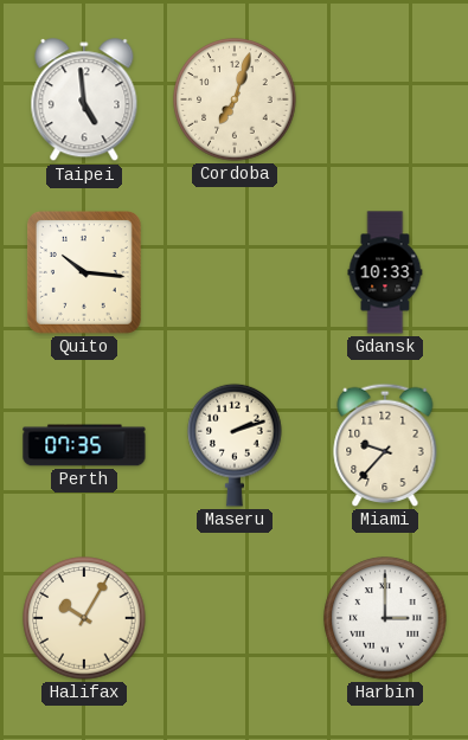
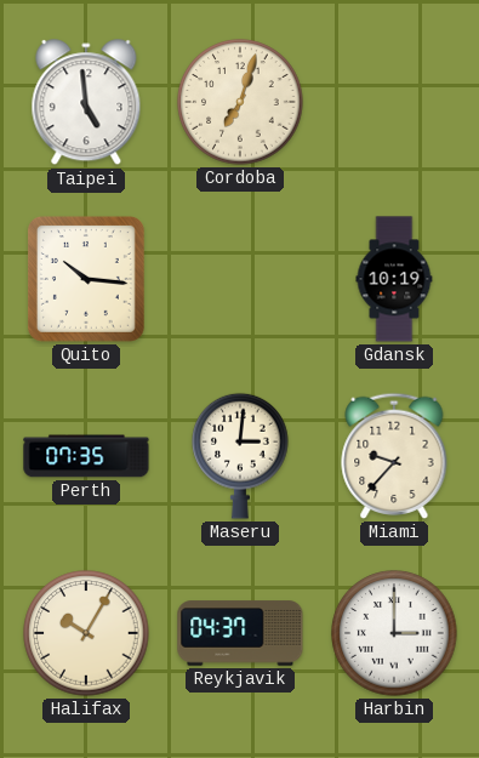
Gdansk: 10:33 -> 10:19 (394, 279)
Maseru: 2:12 -> 3:01 (240, 456)
Reykjavik: none -> 04:37 (240, 633)
